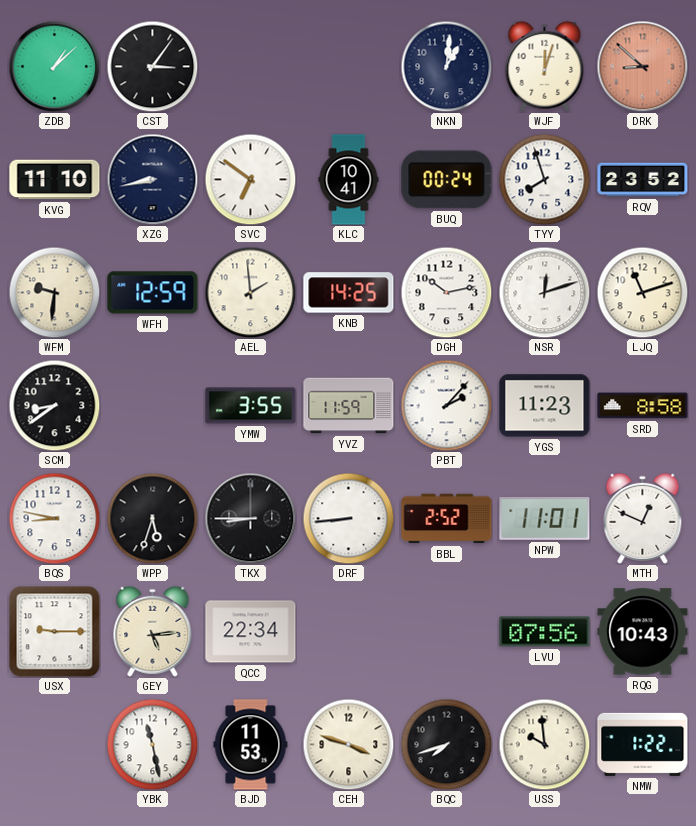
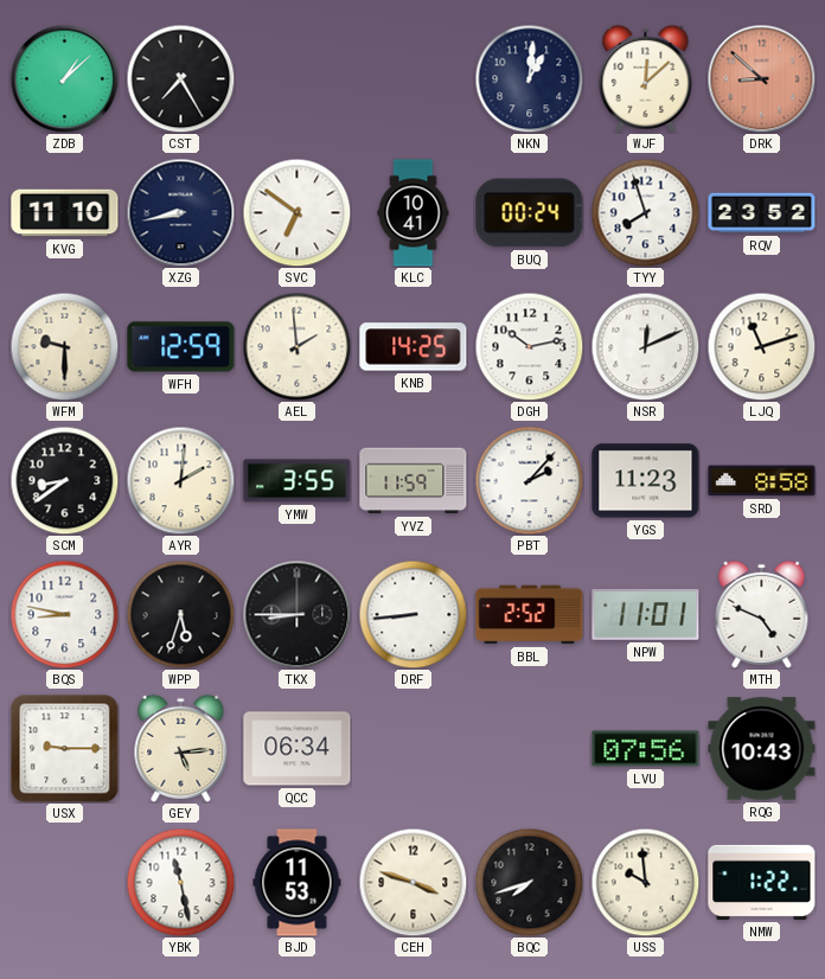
CST: 3:06 -> 7:25 (180, 78)
WJF: 12:03 -> 12:08 (646, 78)
WFM: 9:31 -> 9:30 (64, 346)
NSR: 12:12 -> 12:11 (645, 346)
AYR: none -> 2:01 (180, 480)
MTH: 12:49 -> 4:49 (762, 614)
QCC: 22:34 -> 06:34 (298, 749)
